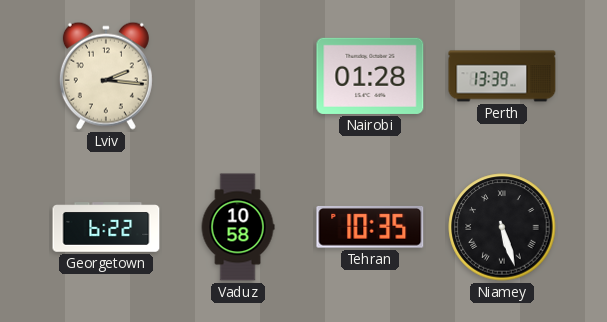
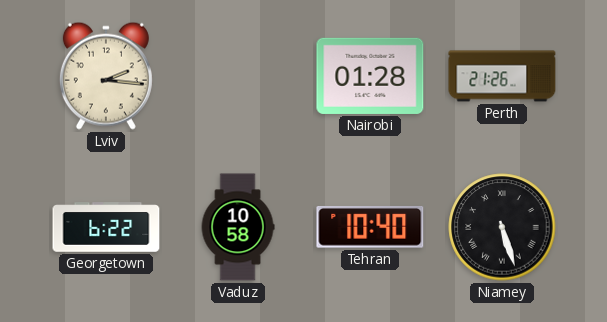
Perth: 13:39 -> 21:26 (502, 76)
Tehran: 10:35 -> 10:40 (370, 227)
